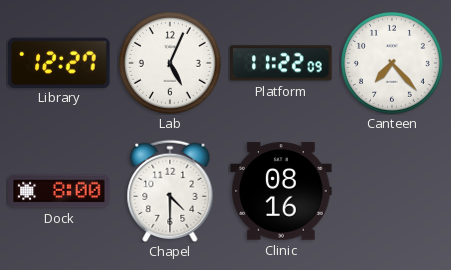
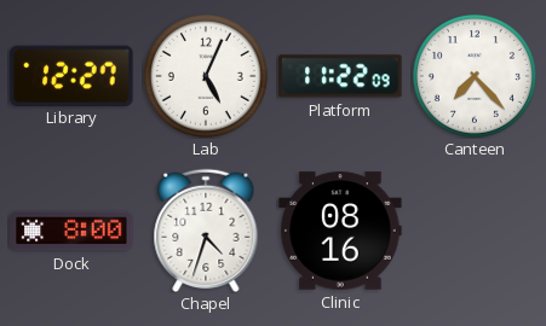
Chapel: 4:30 -> 4:33 (206, 231)
